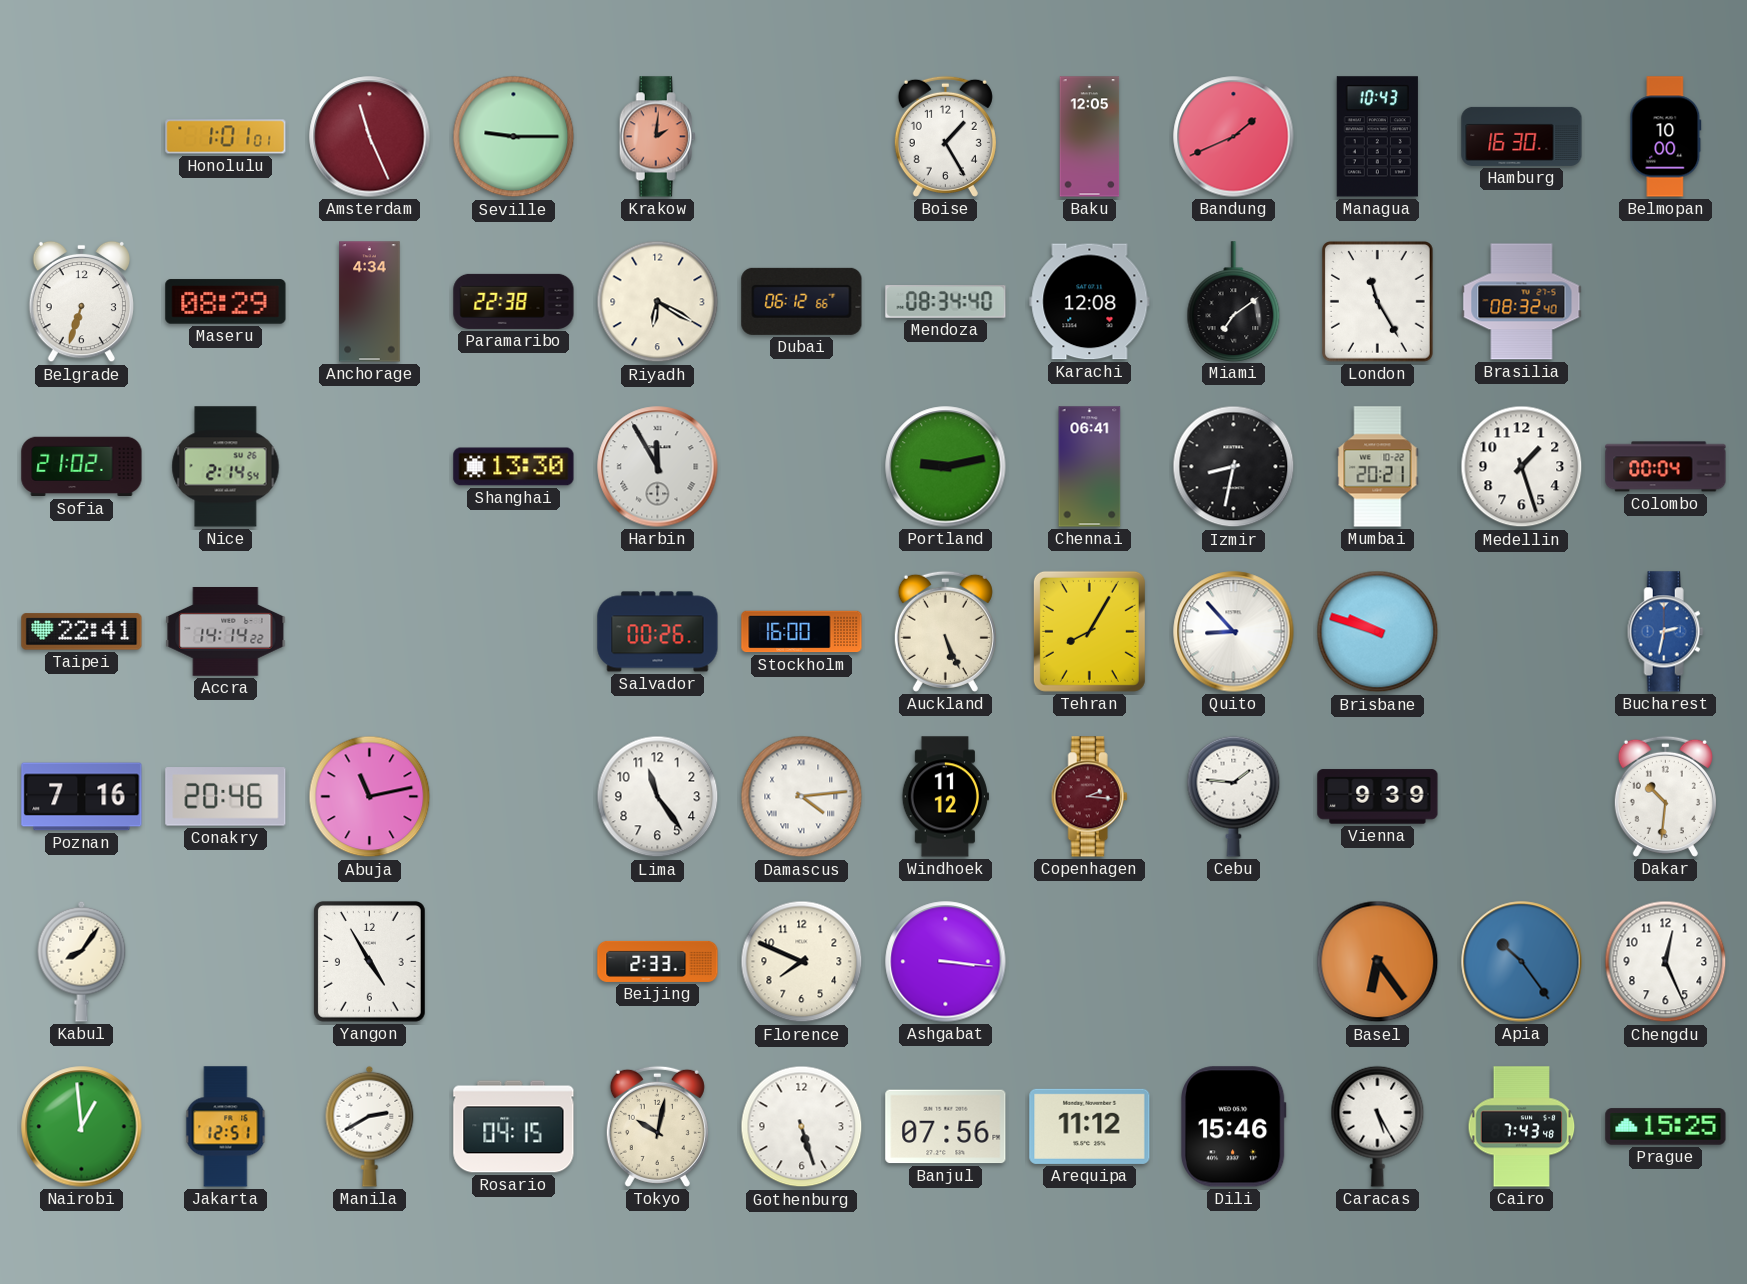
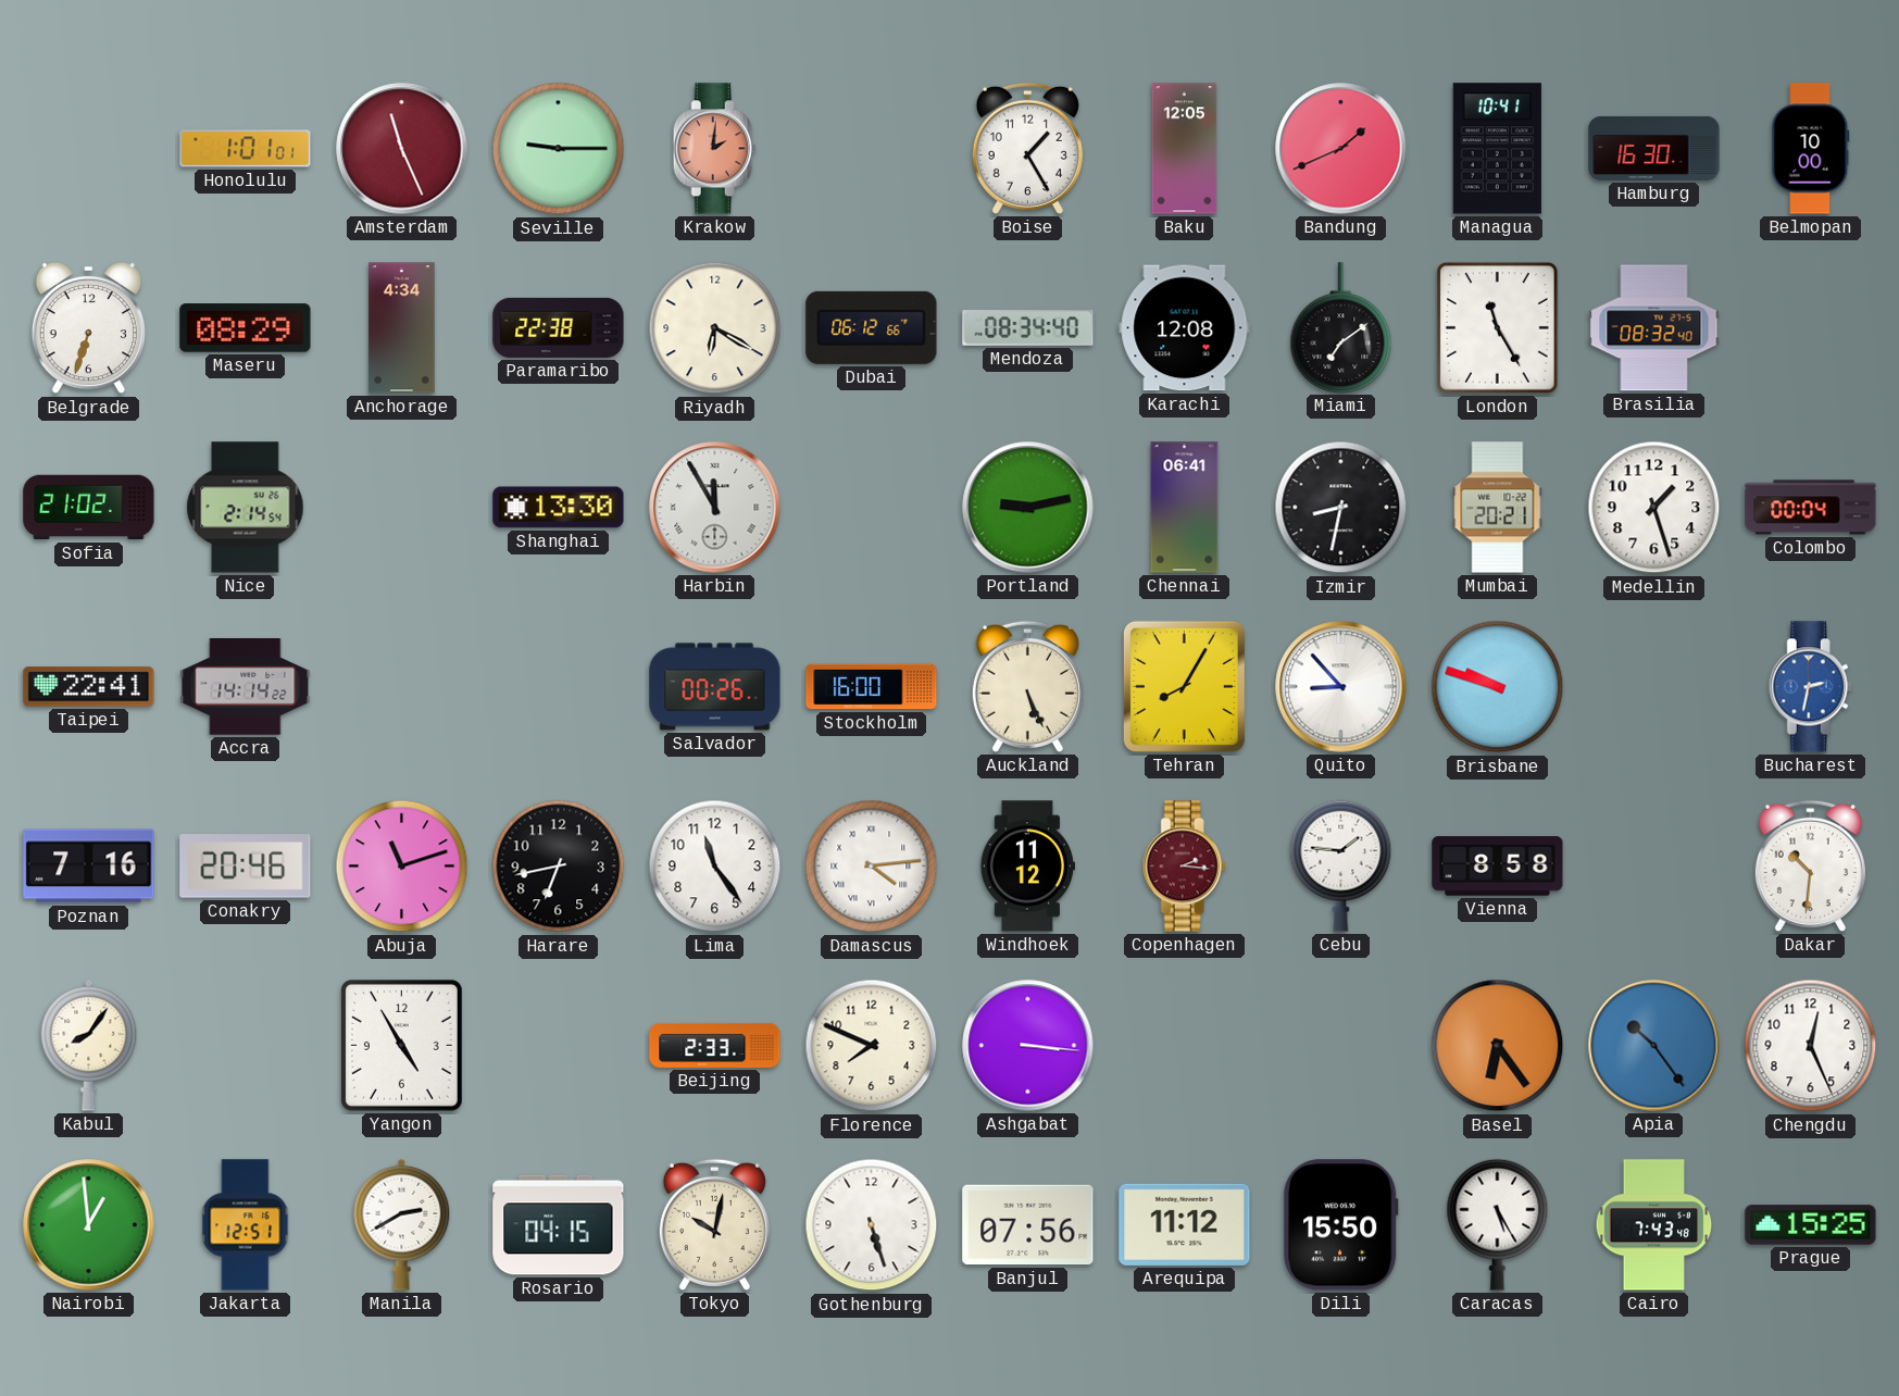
Managua: 10:43 -> 10:41 (1497, 149)
Abuja: 11:13 -> 11:12 (402, 867)
Harare: none -> 6:43 (559, 867)
Vienna: 9:39 -> 8:58 (1498, 867)
Dili: 15:46 -> 15:50 (1340, 1225)
